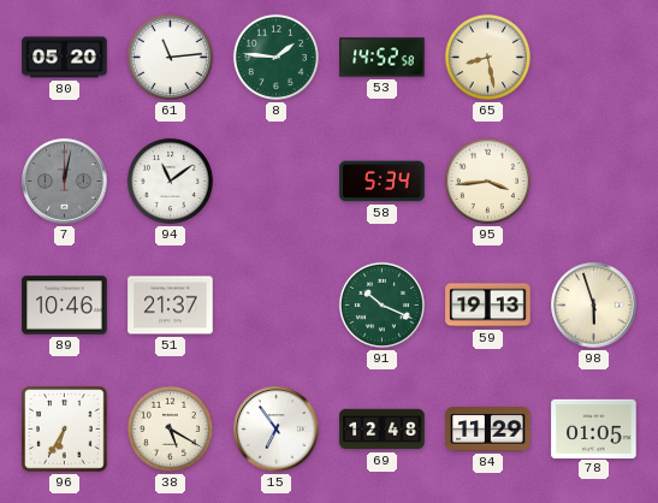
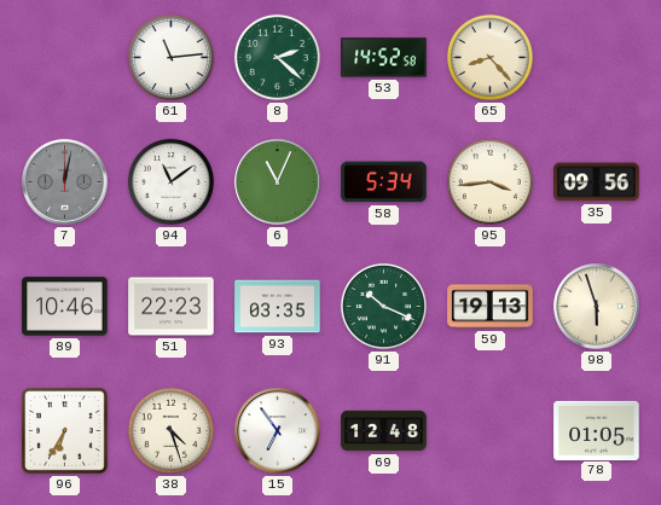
80: 05:20 -> none (65, 58)
8: 1:46 -> 2:22 (277, 57)
65: 8:28 -> 8:23 (489, 57)
6: none -> 11:04 (278, 182)
35: none -> 09:56 (597, 182)
51: 21:37 -> 22:23 (172, 307)
93: none -> 03:35 (278, 307)
38: 5:20 -> 4:27 (170, 430)
84: 11:29 -> none (488, 430)
